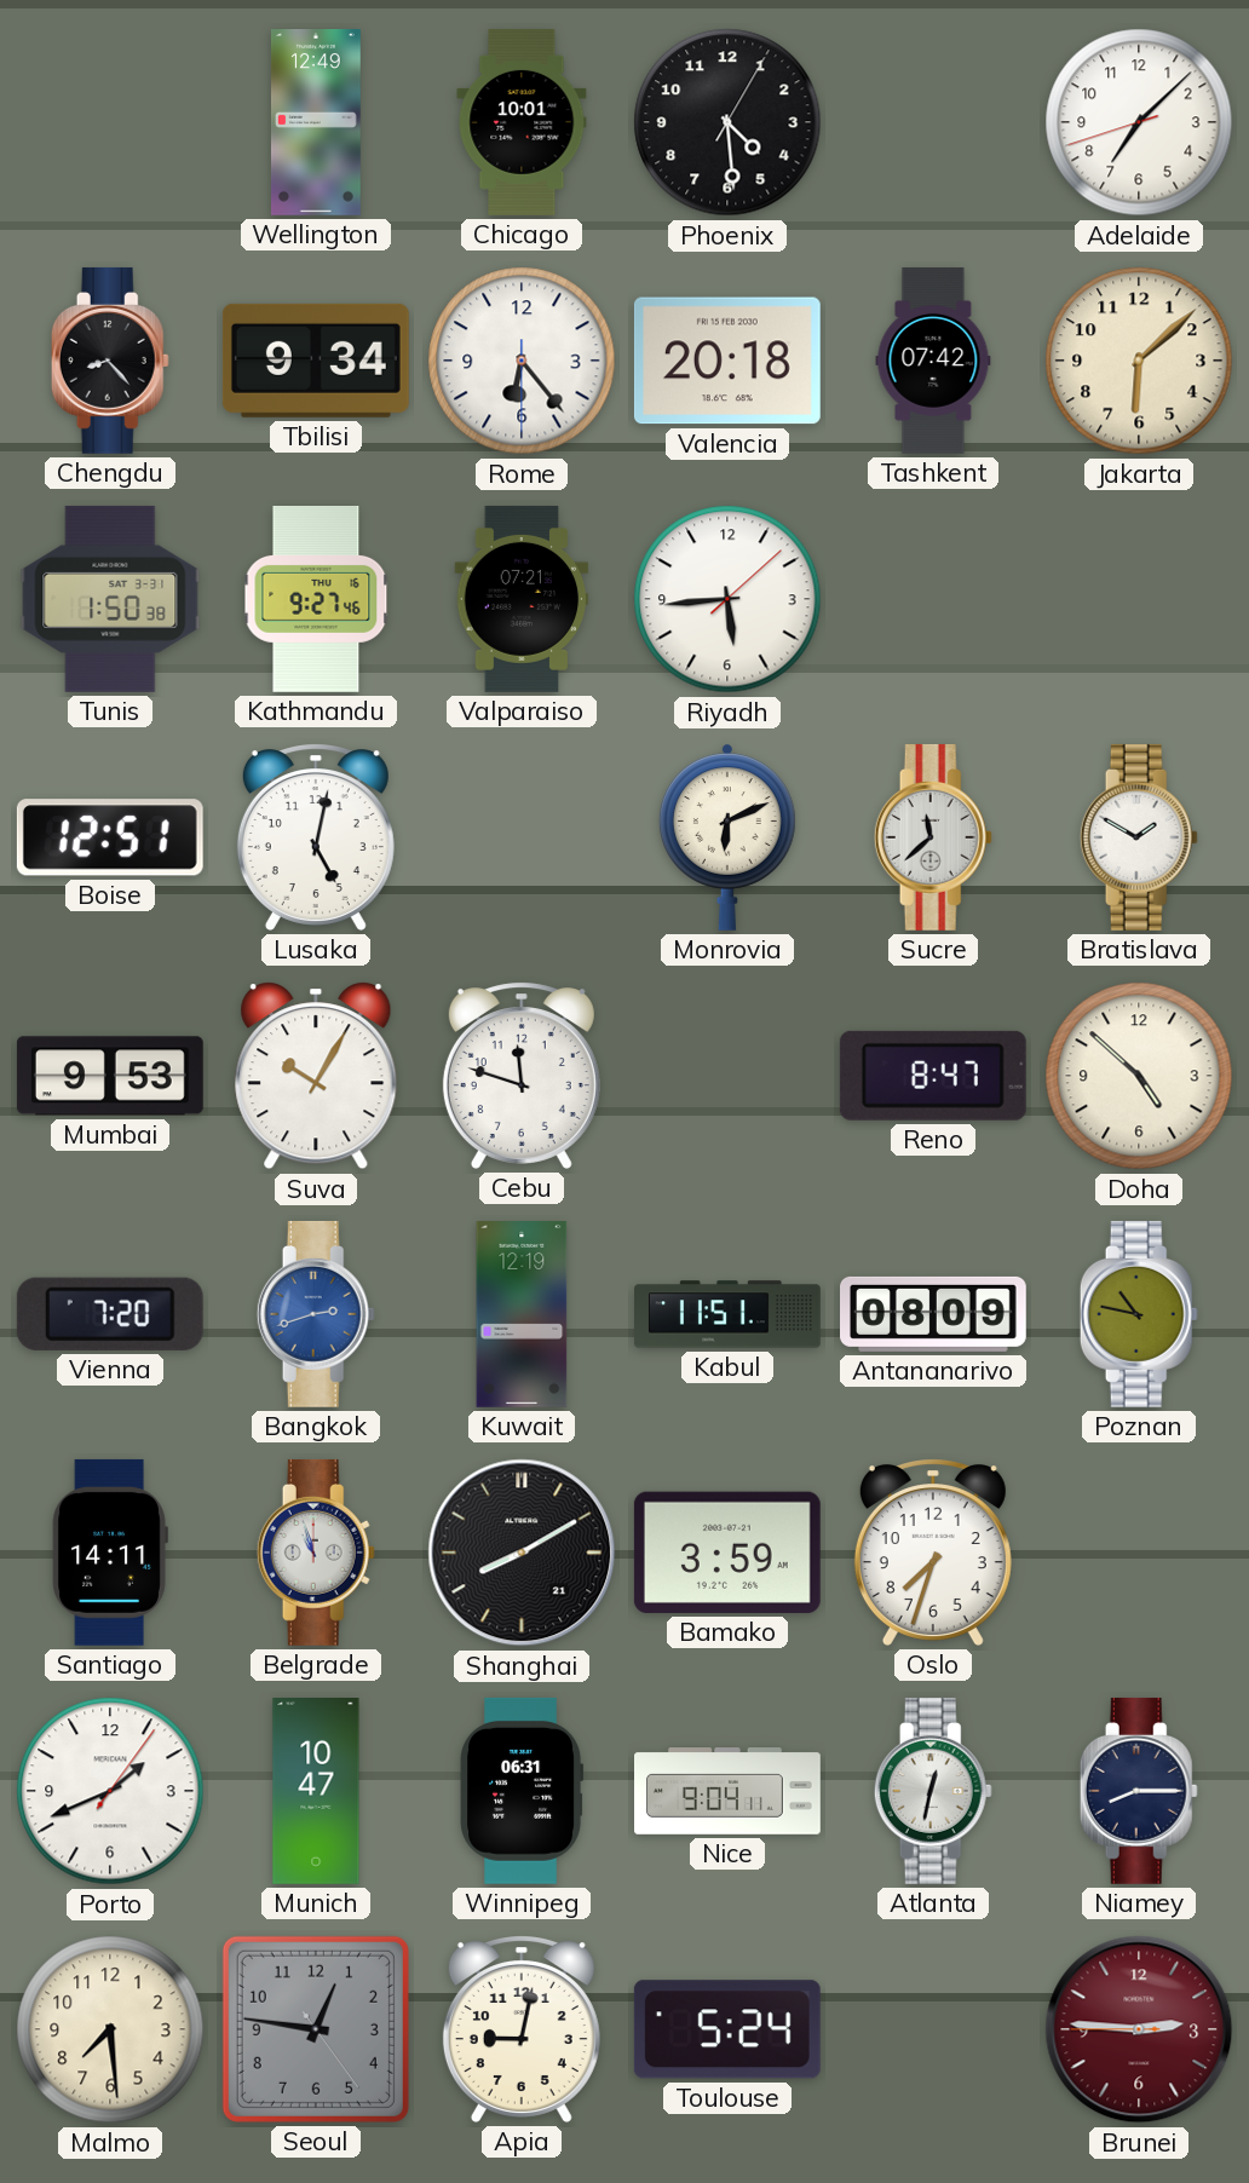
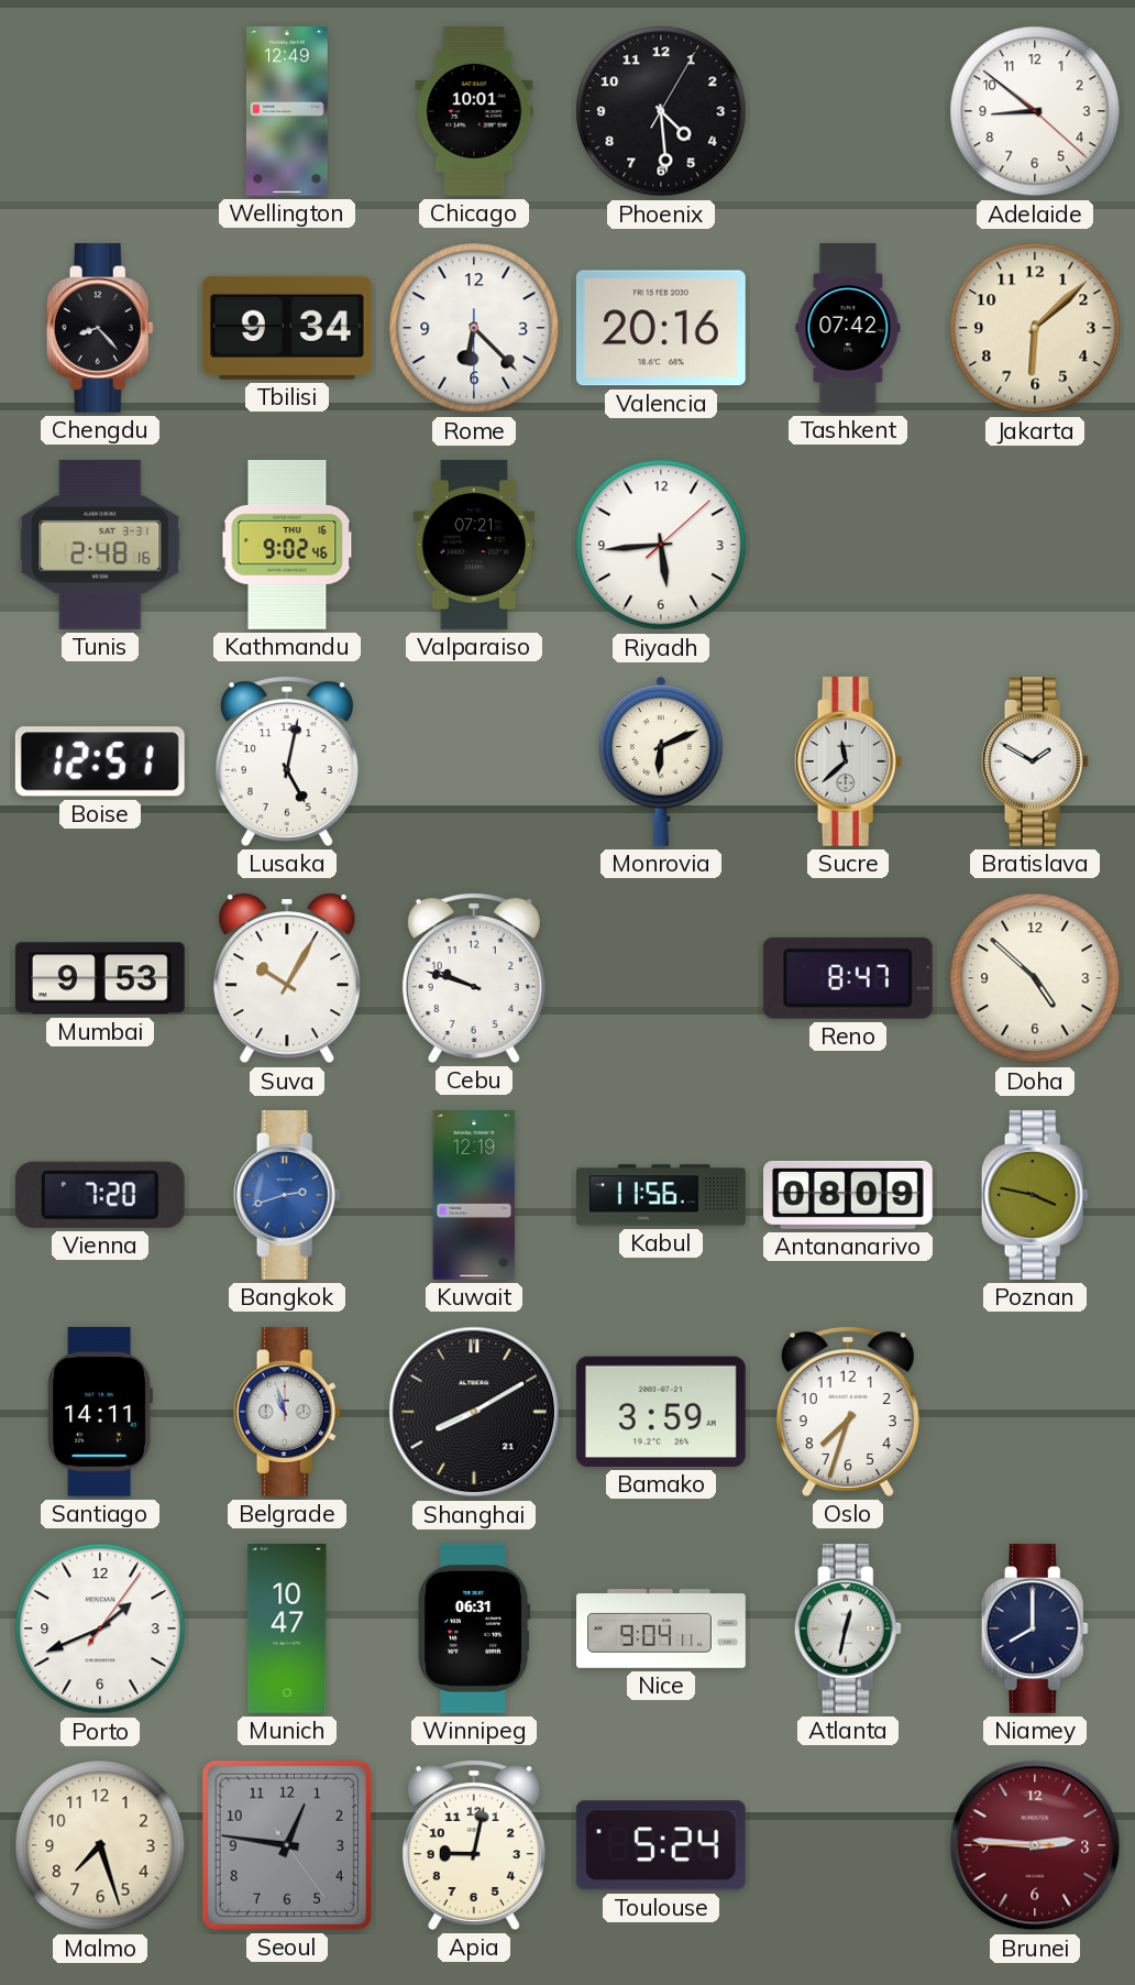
Adelaide: 7:07 -> 8:51 (1035, 111)
Rome: 6:23 -> 6:22 (474, 328)
Valencia: 20:18 -> 20:16 (661, 328)
Tunis: 1:50 -> 2:48 (100, 545)
Kathmandu: 9:27 -> 9:02 (287, 546)
Cebu: 11:48 -> 9:48 (474, 978)
Kabul: 11:51 -> 11:56 (662, 1195)
Poznan: 10:47 -> 3:47 (1035, 1195)
Niamey: 8:15 -> 8:00 (1035, 1628)
Malmo: 7:29 -> 7:27 (100, 1845)
